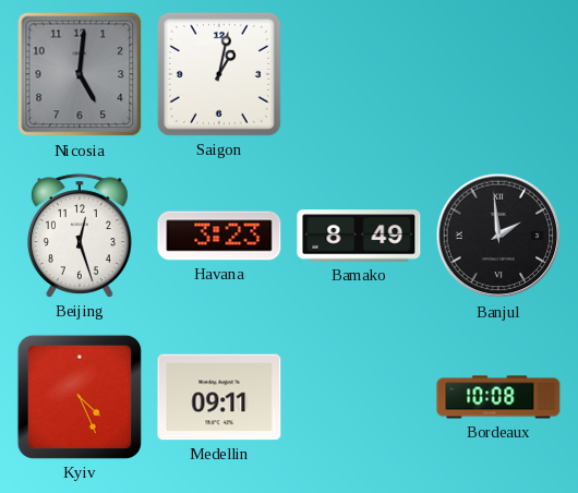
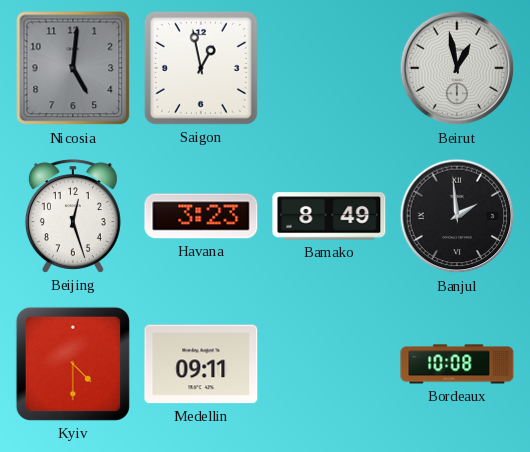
Saigon: 1:02 -> 12:58 (201, 68)
Beirut: none -> 12:58 (457, 68)
Kyiv: 4:26 -> 4:30 (73, 364)
